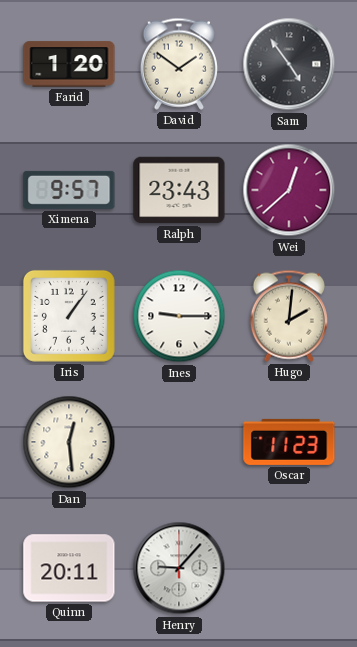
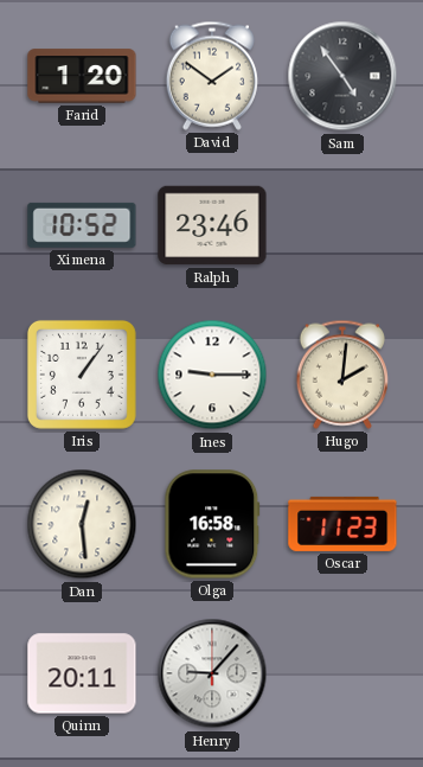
Ximena: 9:57 -> 10:52 (82, 225)
Ralph: 23:43 -> 23:46 (212, 225)
Wei: 12:38 -> none (289, 190)
Olga: none -> 16:58 (212, 524)
